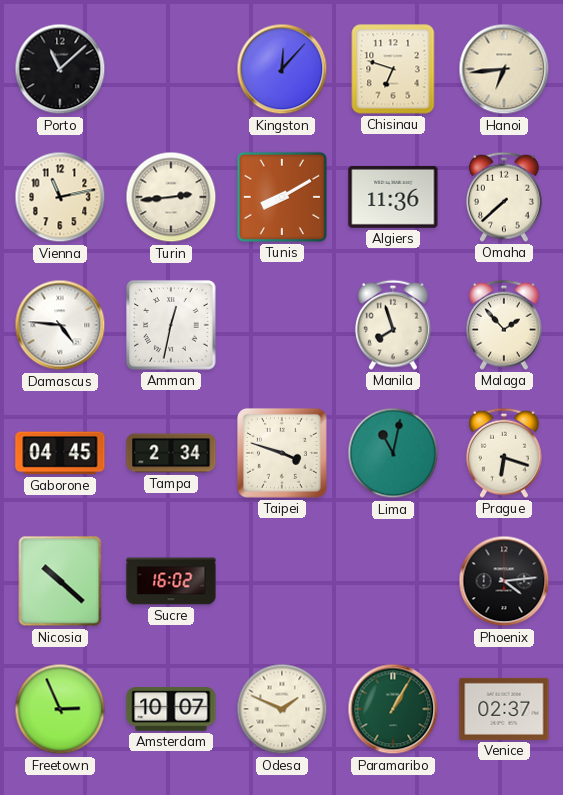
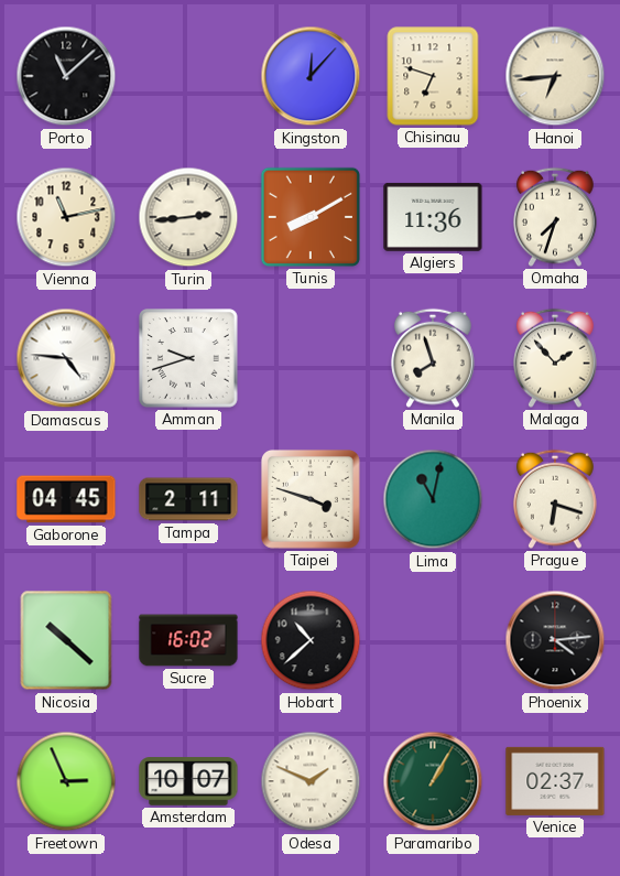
Omaha: 7:38 -> 7:33 (556, 217)
Amman: 12:32 -> 9:42 (188, 358)
Tampa: 2:34 -> 2:11 (188, 499)
Hobart: none -> 10:38 (311, 640)
